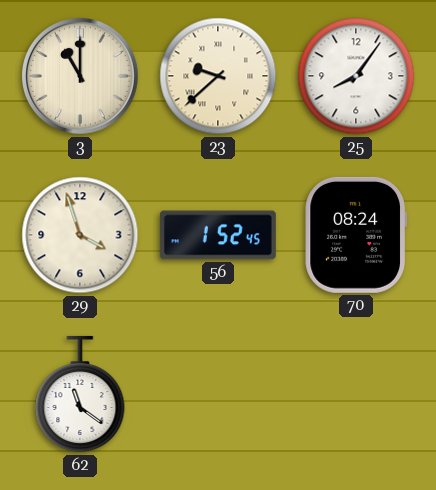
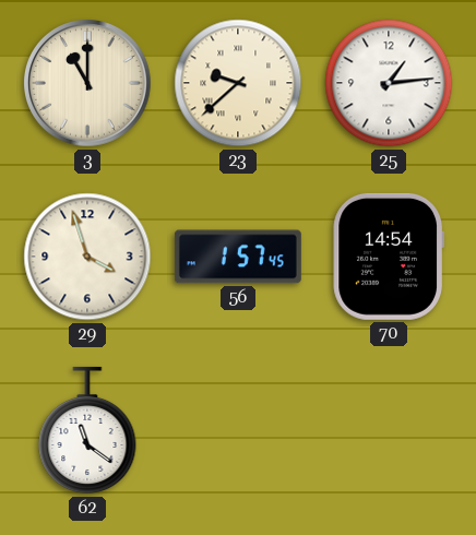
25: 8:06 -> 1:14 (389, 83)
56: 1:52 -> 1:57 (238, 257)
70: 08:24 -> 14:54 (389, 257)
